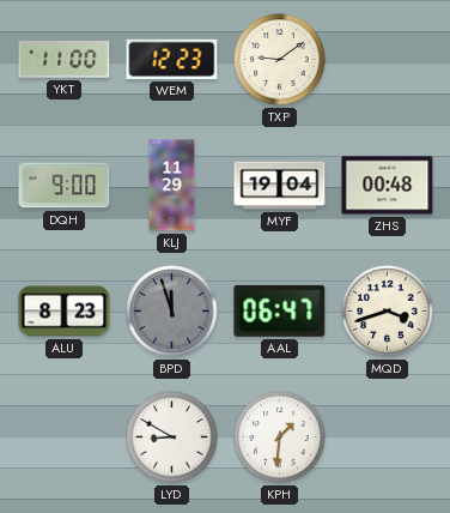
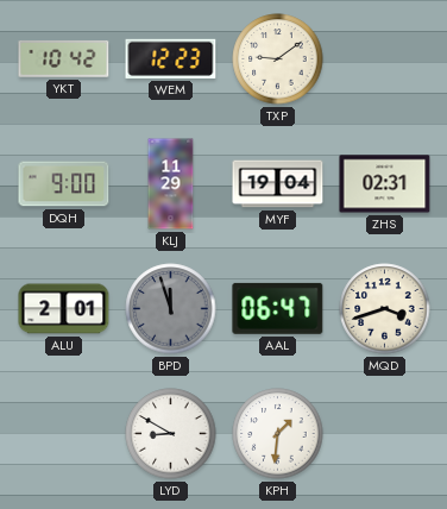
YKT: 11:00 -> 10:42 (64, 58)
ZHS: 00:48 -> 02:31 (385, 184)
ALU: 8:23 -> 2:01 (64, 309)
